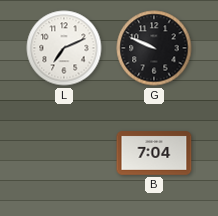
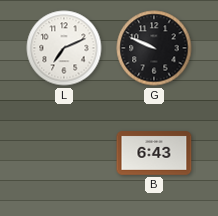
B: 7:04 -> 6:43 (154, 153)
